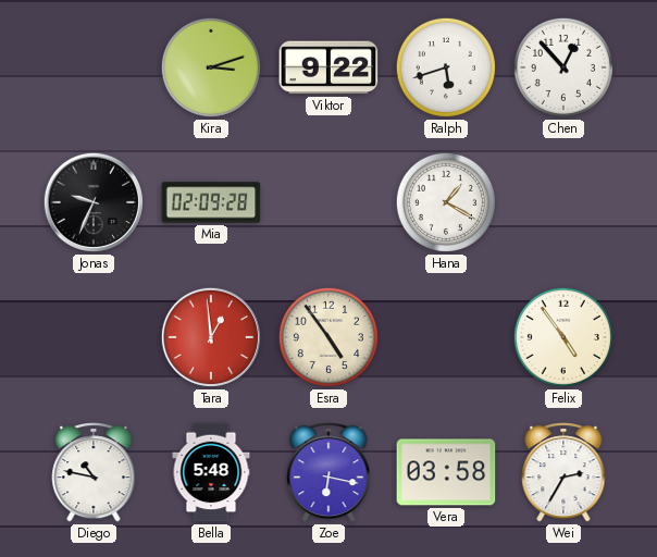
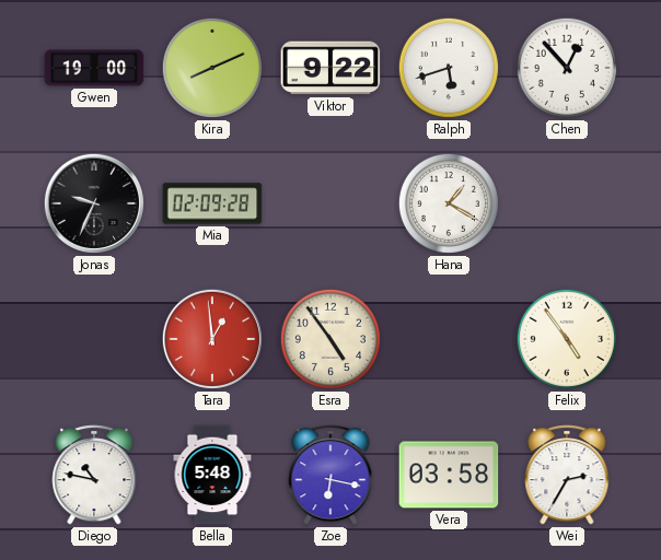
Gwen: none -> 19:00 (94, 68)
Kira: 3:12 -> 8:11 (212, 68)
